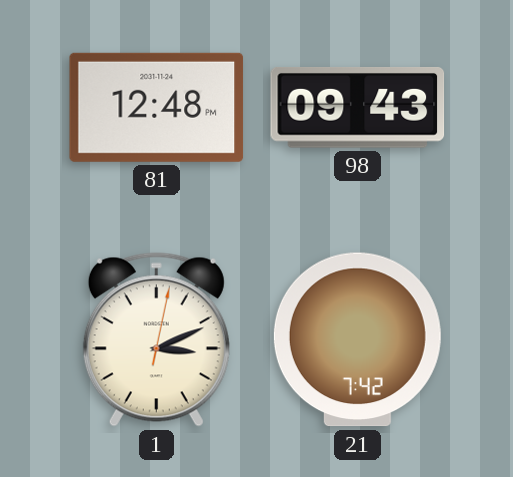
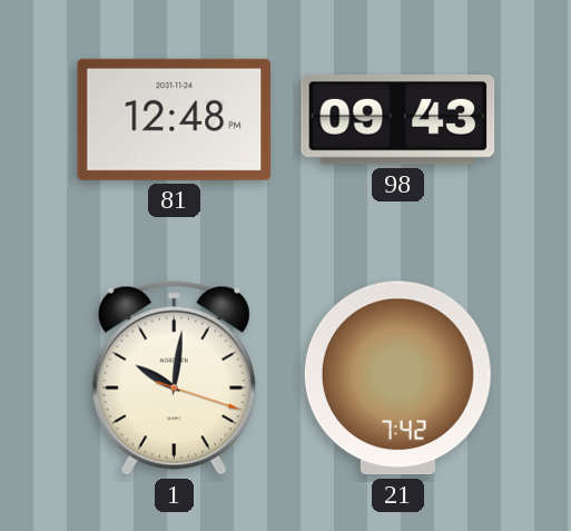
1: 3:11 -> 10:01 (174, 378)
